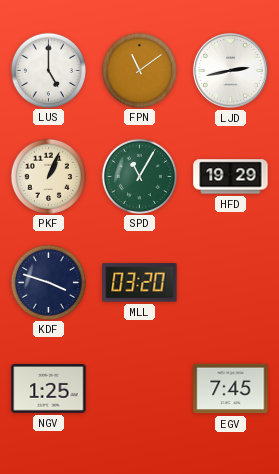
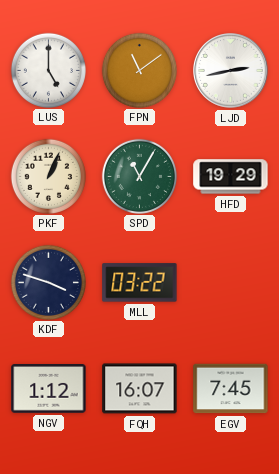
MLL: 03:20 -> 03:22 (140, 283)
NGV: 1:25 -> 1:12 (49, 389)
FQH: none -> 16:07 (140, 389)
